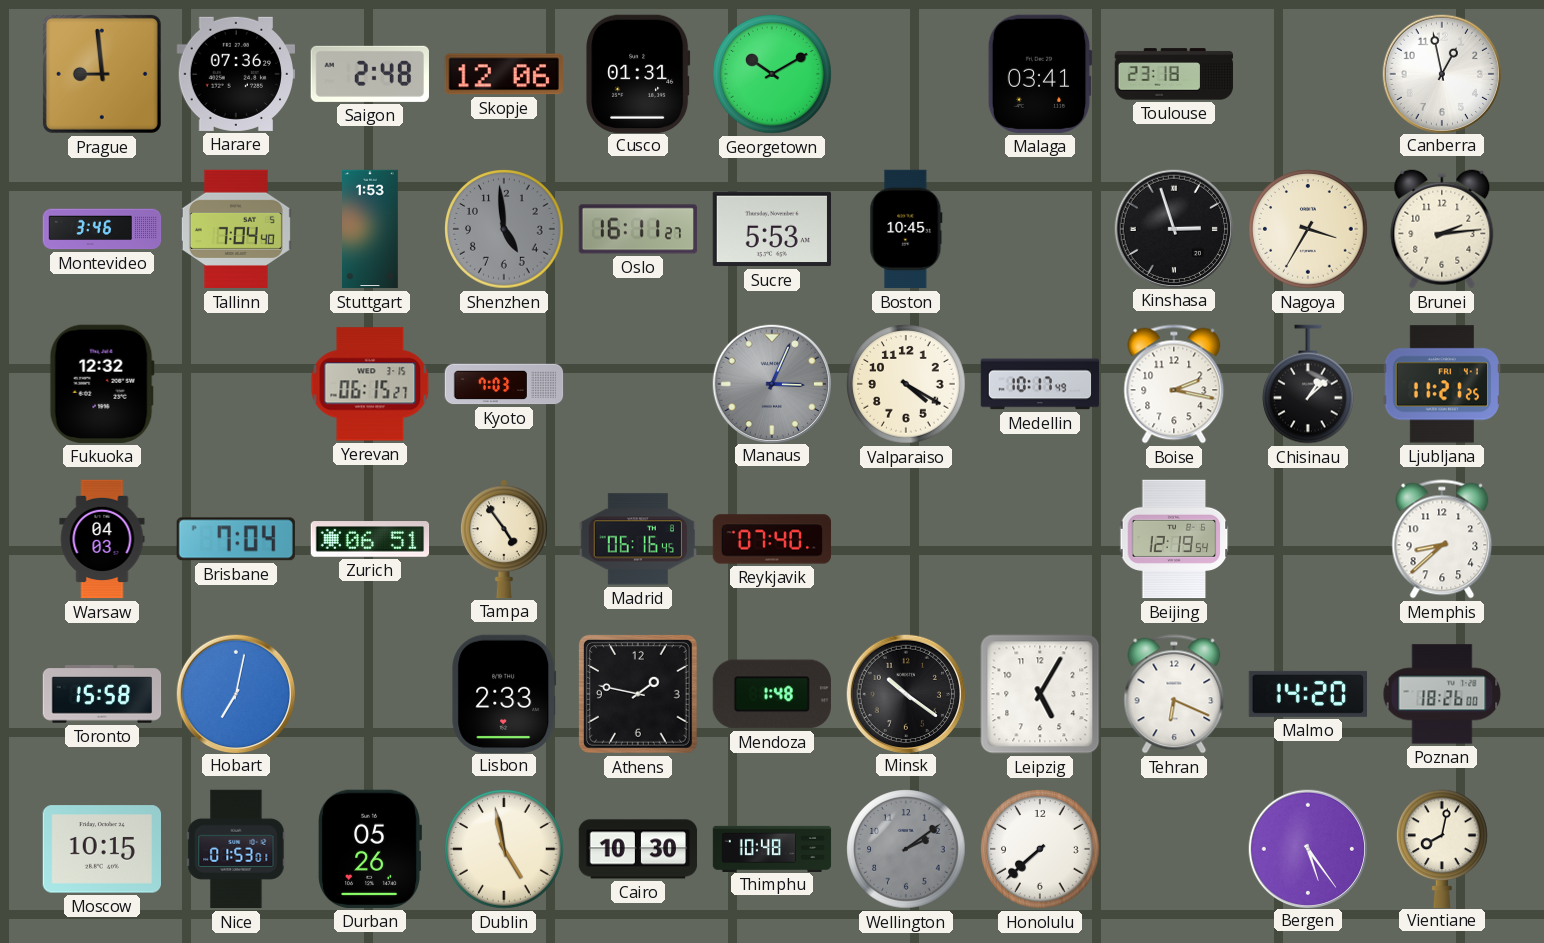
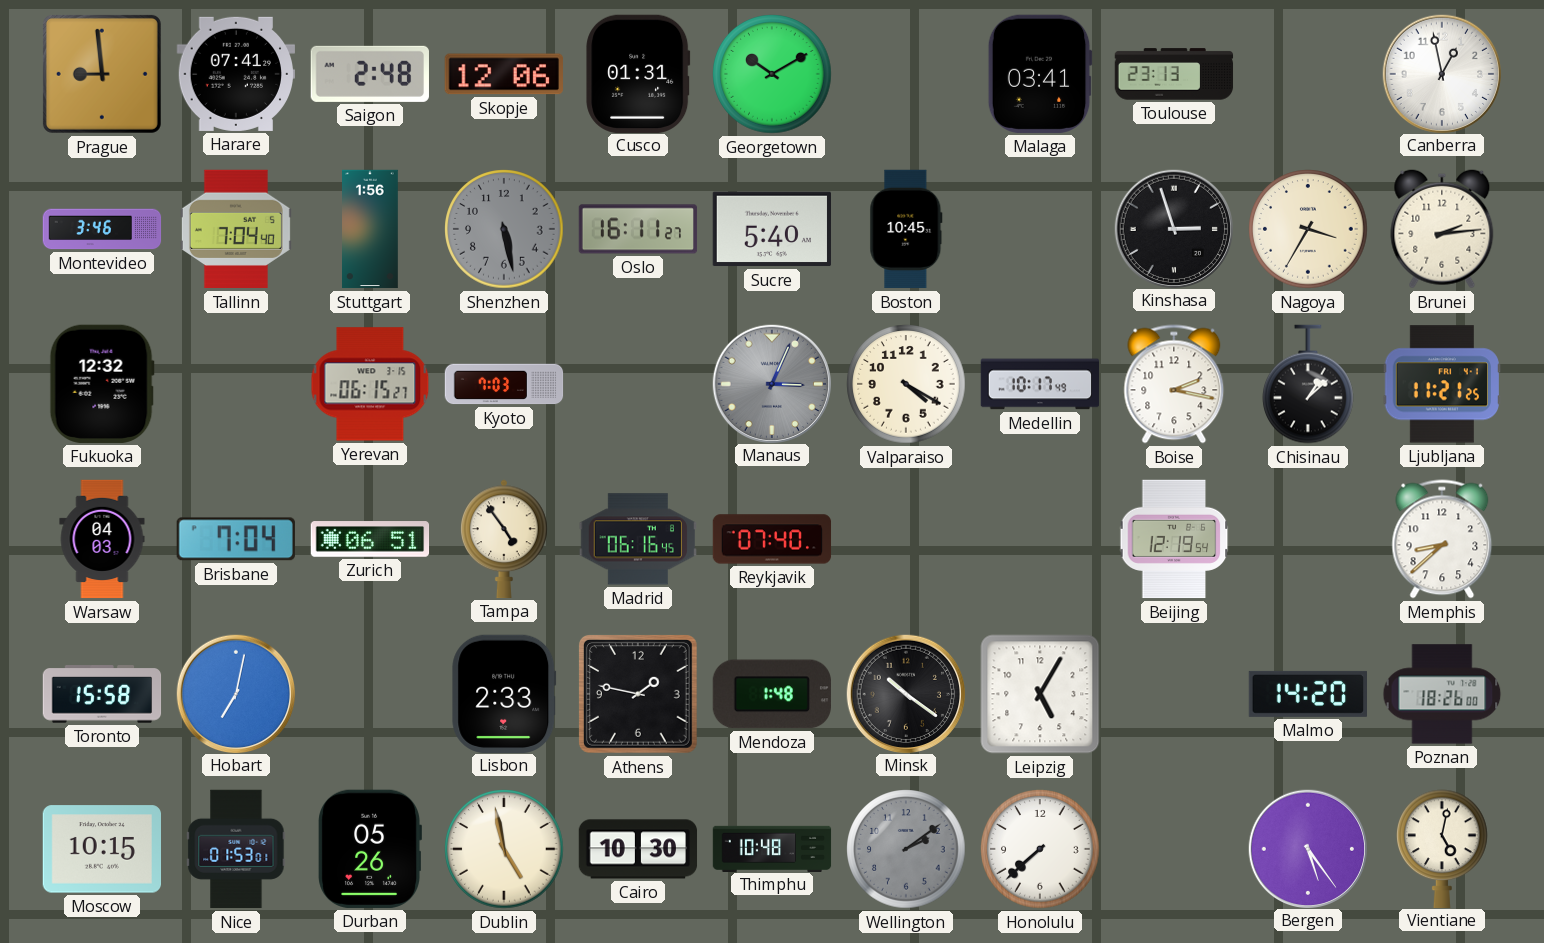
Harare: 07:36 -> 07:41 (235, 74)
Toulouse: 23:18 -> 23:13 (1174, 74)
Stuttgart: 1:53 -> 1:56 (371, 229)
Shenzhen: 4:59 -> 5:28 (504, 229)
Sucre: 5:53 -> 5:40 (771, 229)
Tehran: 6:19 -> none (1174, 694)
Vientiane: 8:02 -> 5:02 (1443, 848)
